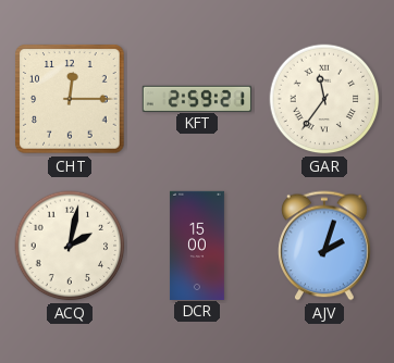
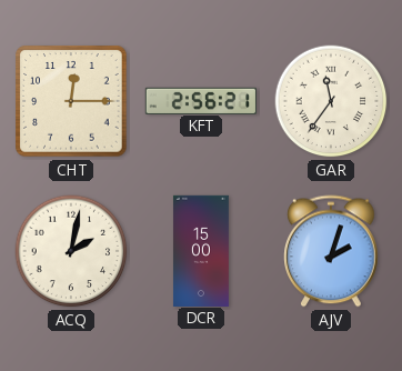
KFT: 2:59 -> 2:56 (201, 100)
